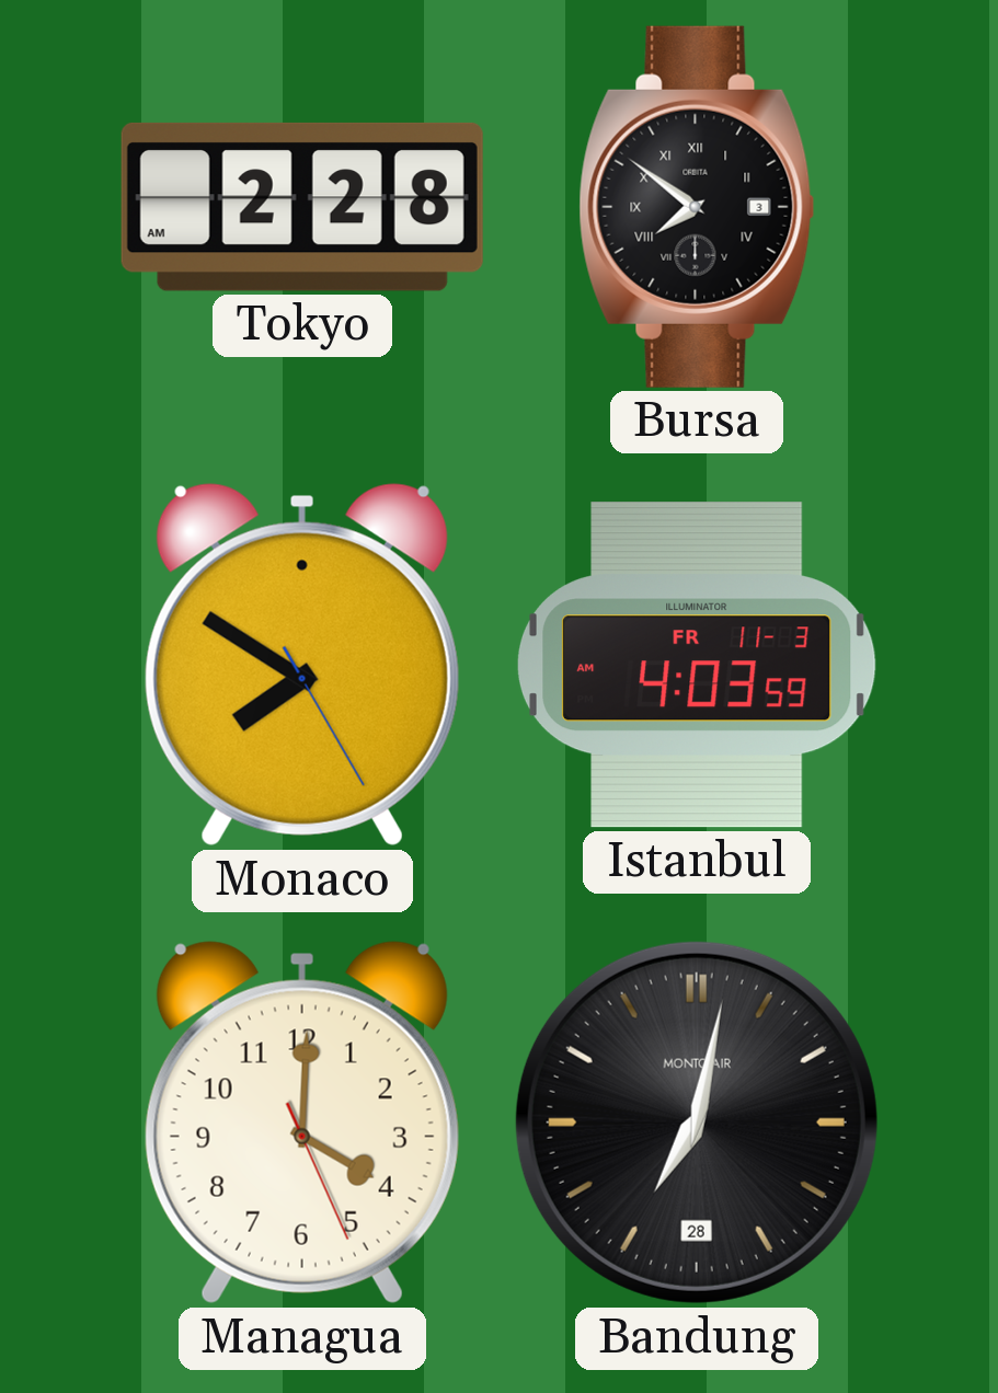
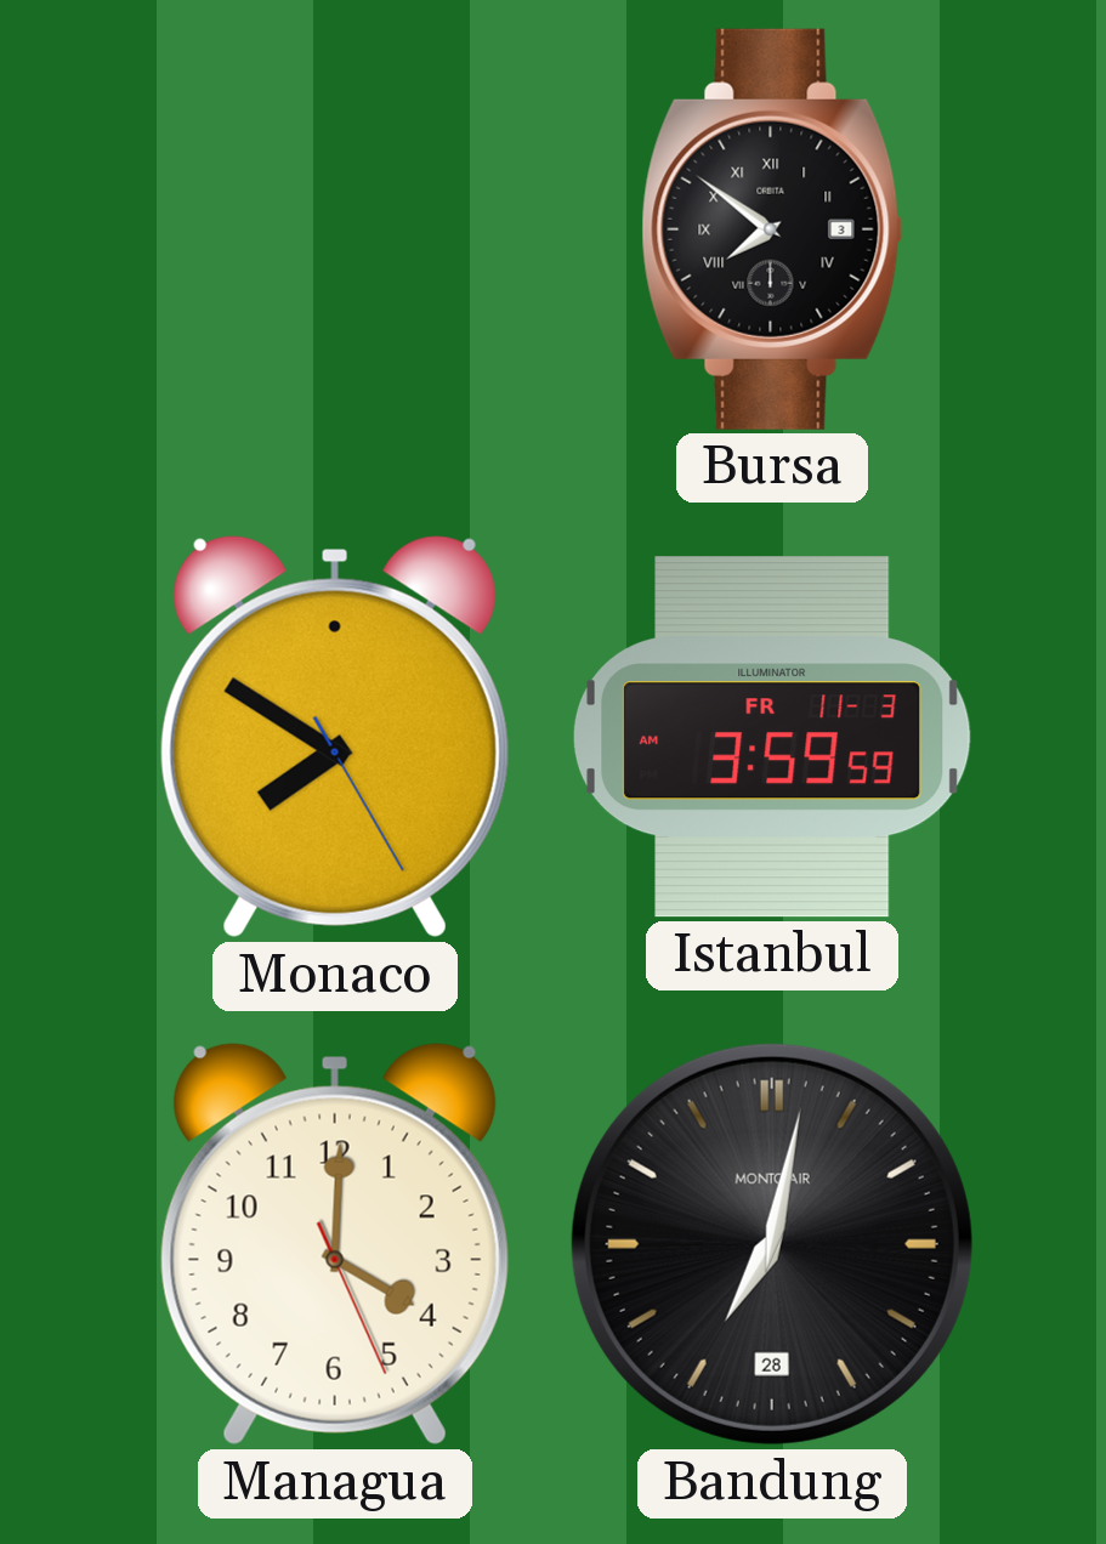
Tokyo: 2:28 -> none (302, 207)
Istanbul: 4:03 -> 3:59 (773, 737)
